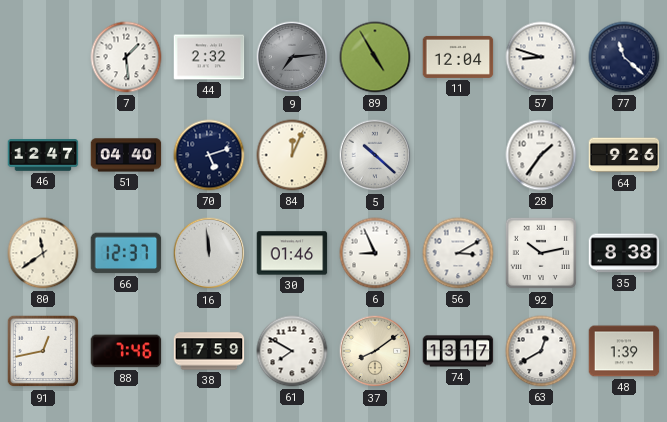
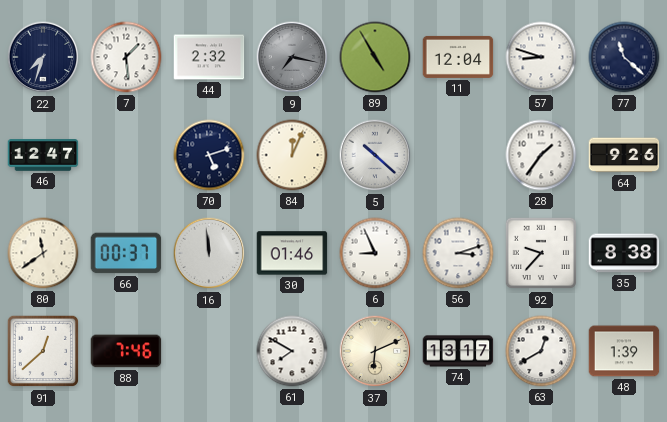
22: none -> 7:33 (43, 57)
9: 7:14 -> 7:17 (292, 57)
51: 04:40 -> none (126, 155)
66: 12:37 -> 00:37 (126, 253)
56: 3:10 -> 3:12 (458, 253)
92: 10:13 -> 9:37 (541, 253)
91: 12:43 -> 12:38 (43, 351)
38: 17:59 -> none (209, 351)
37: 8:09 -> 6:11 (375, 351)
